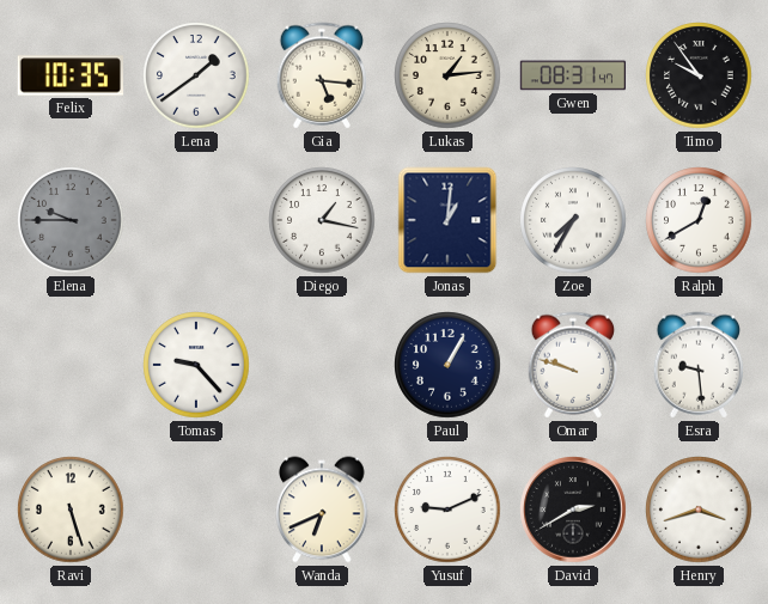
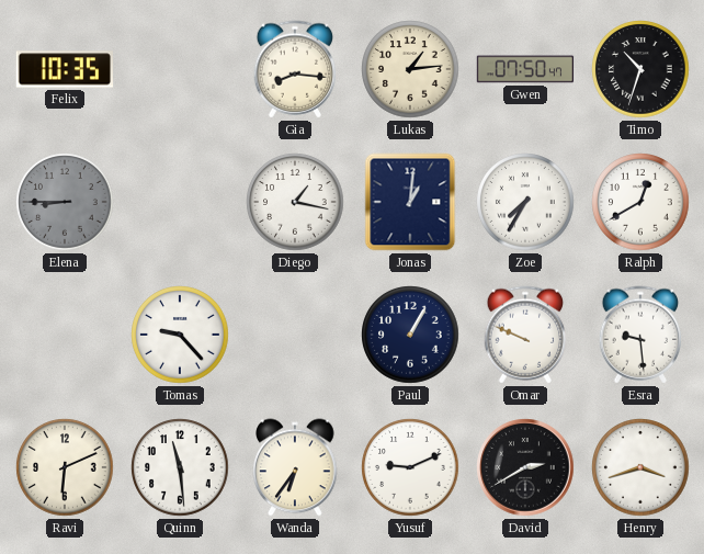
Lena: 1:39 -> none (196, 75)
Gia: 5:16 -> 8:16 (295, 69)
Gwen: 08:31 -> 07:50 (525, 69)
Timo: 9:54 -> 10:33 (640, 69)
Elena: 9:45 -> 8:45 (65, 202)
Omar: 9:48 -> 9:49 (525, 335)
Ravi: 5:27 -> 6:11 (65, 467)
Quinn: none -> 11:29 (180, 467)
Wanda: 6:41 -> 6:36 (295, 467)
